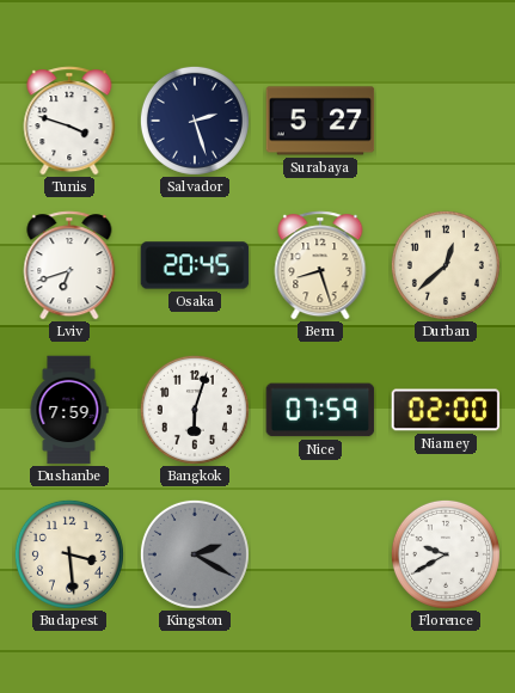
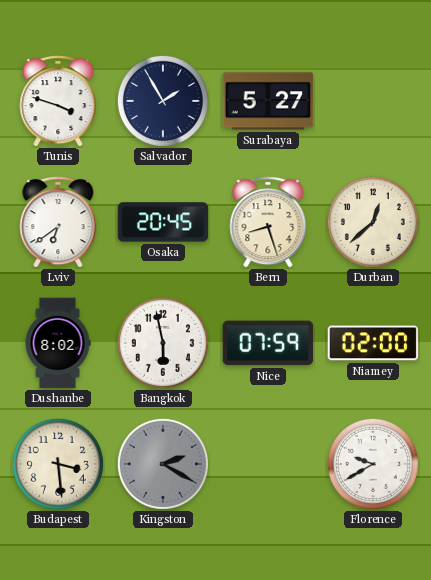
Salvador: 2:27 -> 1:55 (163, 101)
Lviv: 6:42 -> 6:39 (58, 222)
Dushanbe: 7:59 -> 8:02 (58, 343)
Bangkok: 6:03 -> 5:58 (163, 343)
